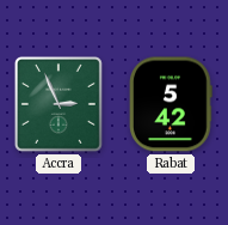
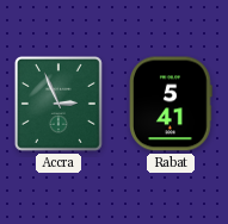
Rabat: 5:42 -> 5:41 (171, 104)
